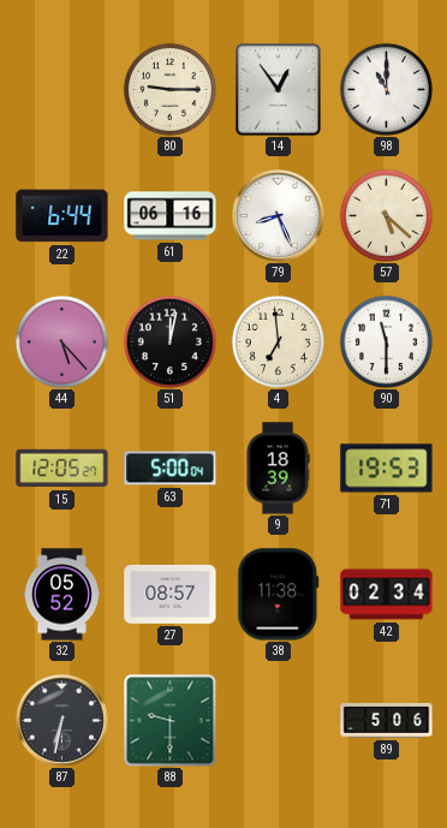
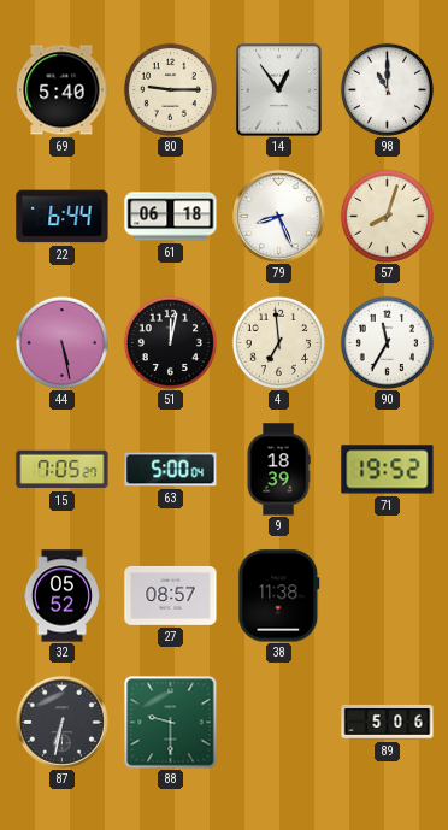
69: none -> 5:40 (63, 90)
61: 06:16 -> 06:18 (171, 217)
57: 5:22 -> 8:03 (387, 216)
44: 5:23 -> 5:28 (61, 342)
90: 11:30 -> 11:35 (387, 342)
15: 12:05 -> 7:05 (63, 470)
71: 19:53 -> 19:52 (388, 470)
42: 02:34 -> none (387, 595)
